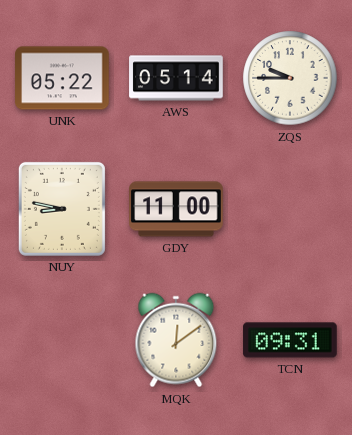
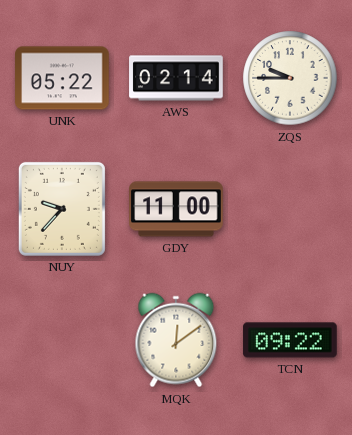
AWS: 05:14 -> 02:14 (176, 78)
NUY: 8:47 -> 9:37 (62, 209)
TCN: 09:31 -> 09:22 (290, 340)
